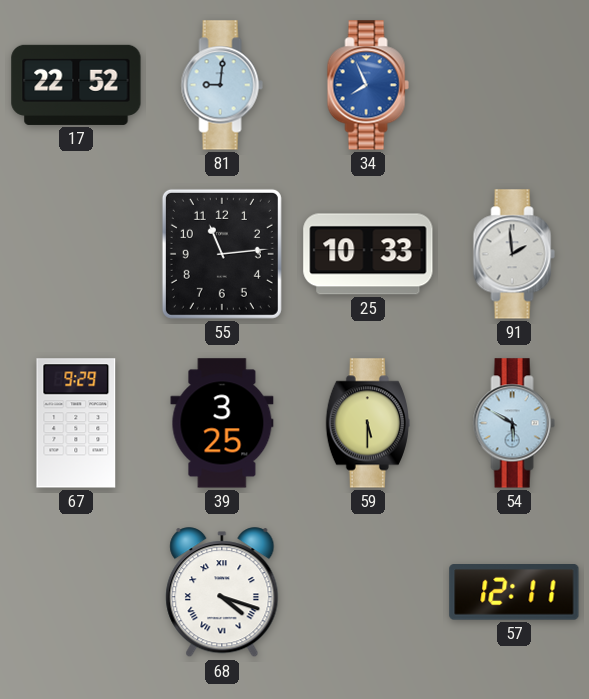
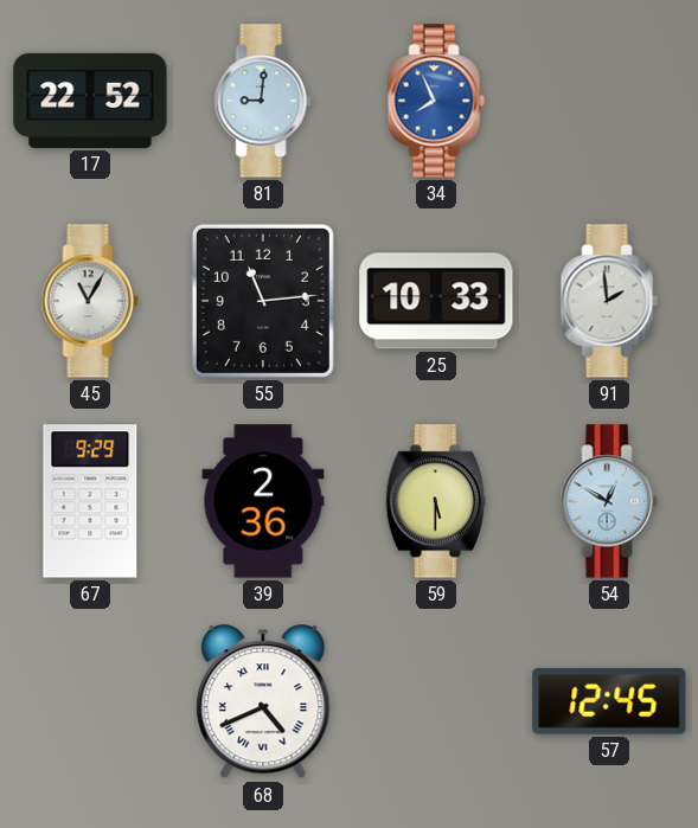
45: none -> 11:05 (90, 301)
39: 3:25 -> 2:36 (263, 501)
54: 5:50 -> 12:50 (609, 501)
68: 4:18 -> 4:41 (263, 702)
57: 12:11 -> 12:45 (609, 702)
